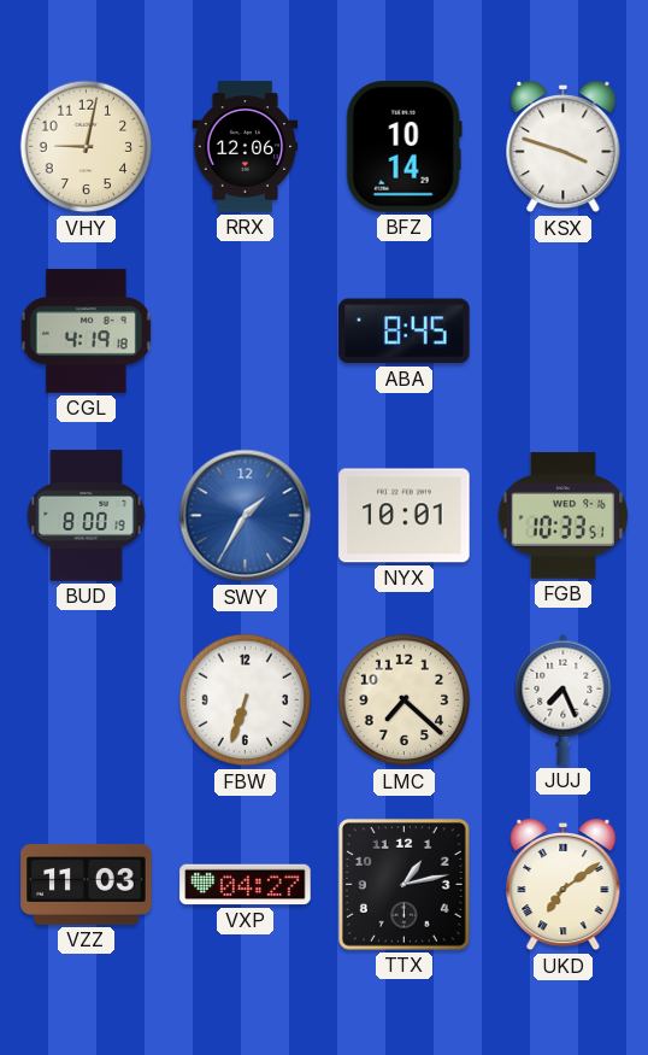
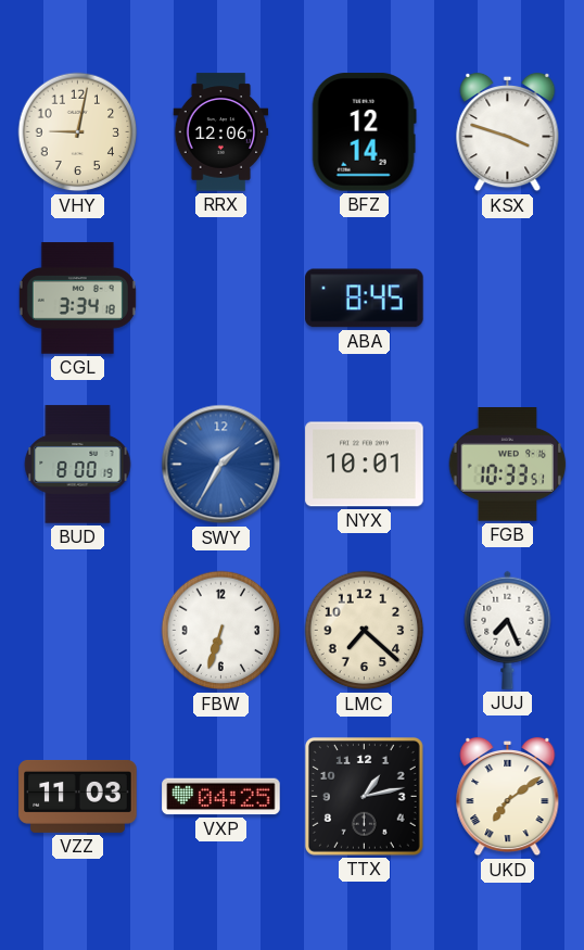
BFZ: 10:14 -> 12:14 (364, 132)
CGL: 4:19 -> 3:34 (77, 299)
VXP: 04:27 -> 04:25 (221, 797)
